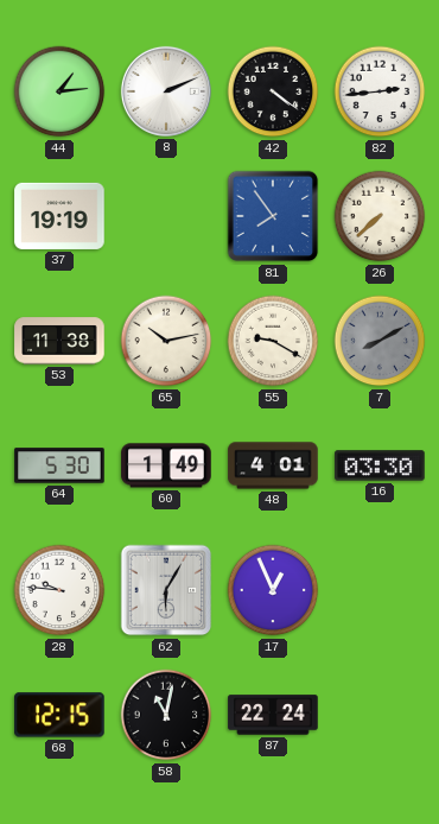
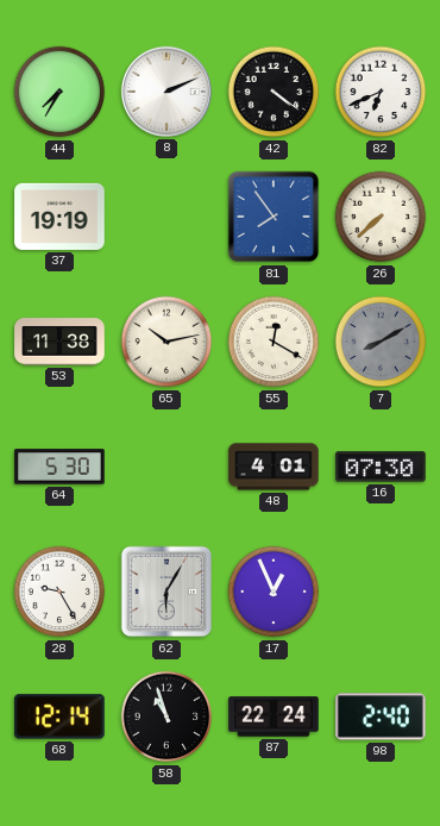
44: 1:14 -> 7:35 (59, 92)
82: 2:44 -> 6:41 (381, 92)
55: 9:20 -> 12:20 (274, 342)
60: 1:49 -> none (166, 465)
16: 03:30 -> 07:30 (381, 467)
28: 9:46 -> 9:25 (59, 592)
68: 12:15 -> 12:14 (59, 717)
58: 11:02 -> 10:57 (166, 717)
98: none -> 2:40 (381, 717)
